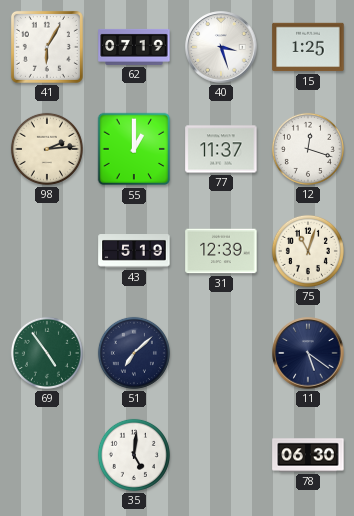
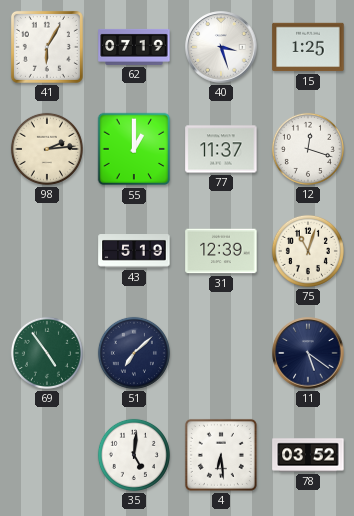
4: none -> 6:29 (221, 455)
78: 06:30 -> 03:52 (308, 455)
